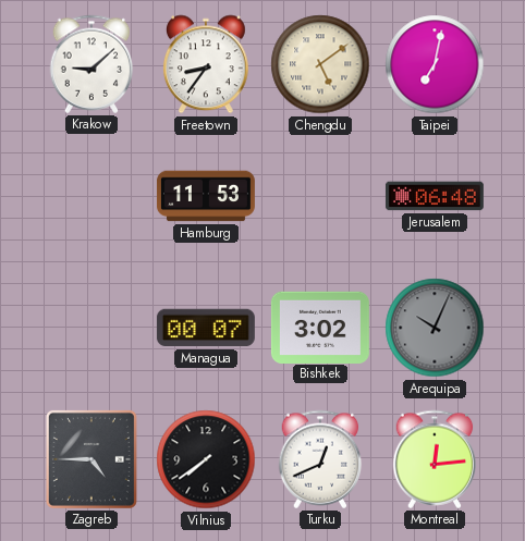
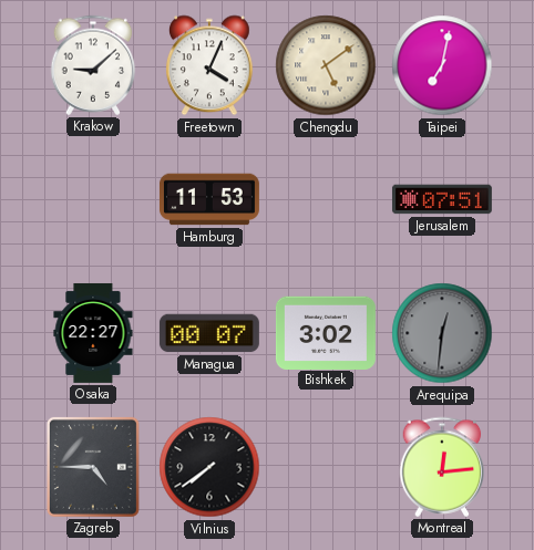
Freetown: 8:36 -> 4:04 (209, 65)
Jerusalem: 06:48 -> 07:51 (442, 199)
Osaka: none -> 22:27 (93, 333)
Arequipa: 10:04 -> 12:31 (442, 333)
Turku: 12:41 -> none (320, 459)
